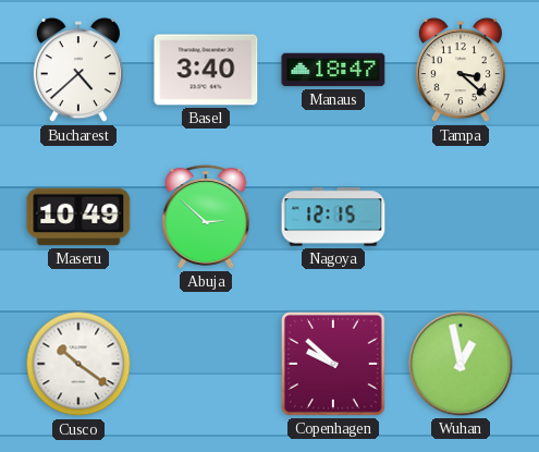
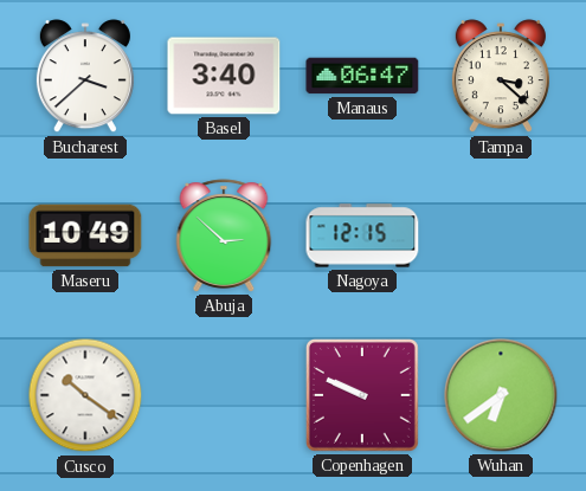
Bucharest: 4:38 -> 3:38 (85, 77)
Manaus: 18:47 -> 06:47 (362, 76)
Copenhagen: 9:52 -> 9:49 (362, 395)
Wuhan: 12:58 -> 6:39 (501, 395)
